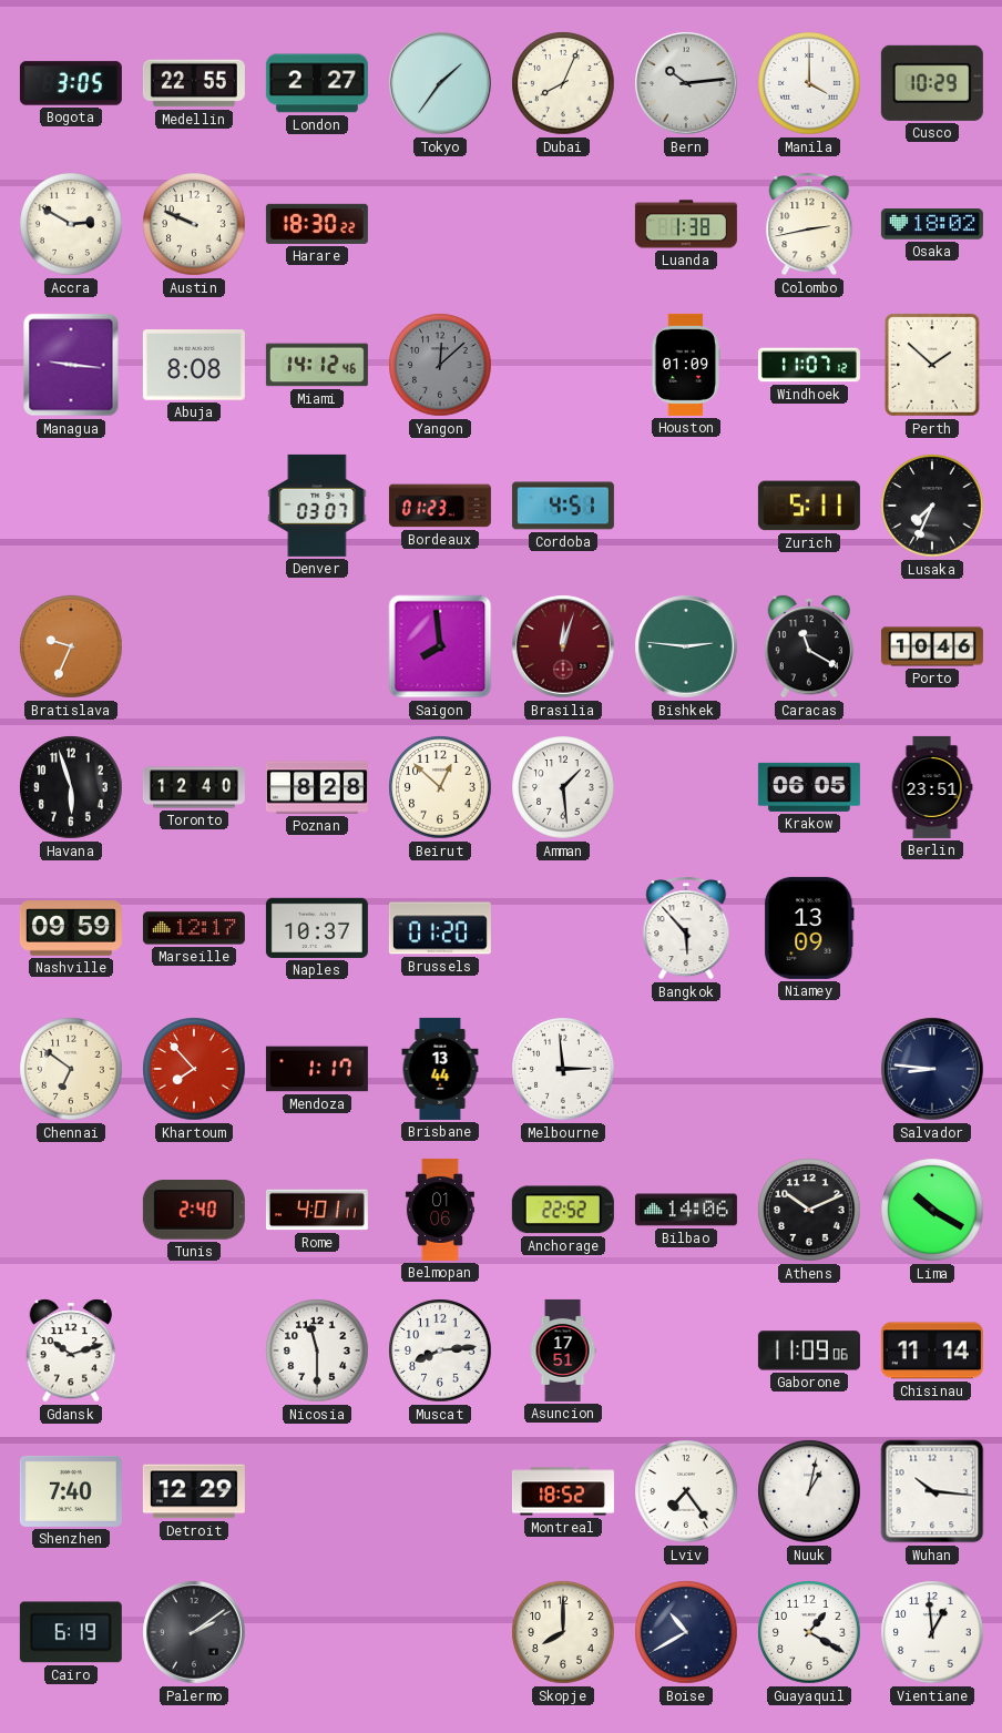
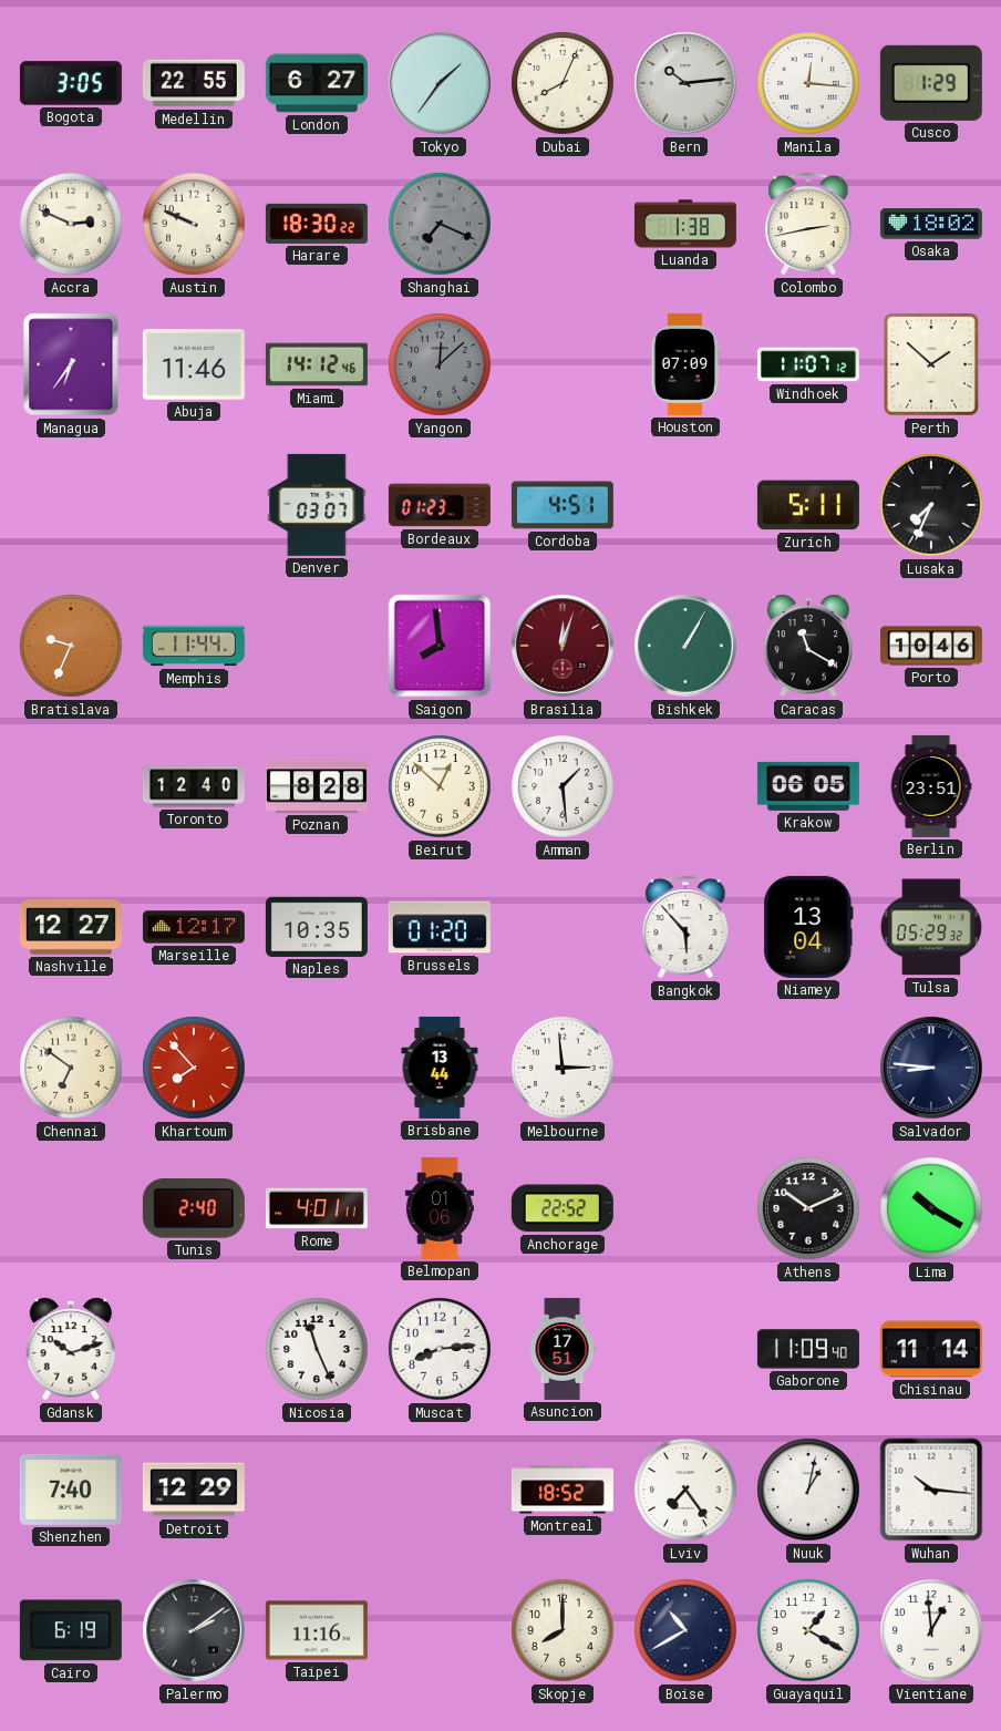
London: 2:27 -> 6:27 (317, 83)
Manila: 4:00 -> 12:16 (808, 83)
Cusco: 10:29 -> 1:29 (931, 83)
Accra: 2:50 -> 2:49 (71, 224)
Shanghai: none -> 7:19 (440, 224)
Managua: 9:16 -> 6:36 (71, 364)
Abuja: 8:08 -> 11:46 (194, 364)
Houston: 01:09 -> 07:09 (684, 364)
Memphis: none -> 11:44 (194, 646)
Bishkek: 2:46 -> 1:05 (685, 646)
Havana: 5:57 -> none (71, 787)
Nashville: 09:59 -> 12:27 (71, 927)
Naples: 10:37 -> 10:35 (317, 927)
Niamey: 13:09 -> 13:04 (808, 927)
Tulsa: none -> 05:29 (931, 927)
Mendoza: 1:17 -> none (317, 1069)
Bilbao: 14:06 -> none (686, 1210)
Nicosia: 11:30 -> 11:26 (317, 1349)
Gaborone: 11:09:06 -> 11:09:40 (808, 1349)
Taipei: none -> 11:16 (317, 1630)
